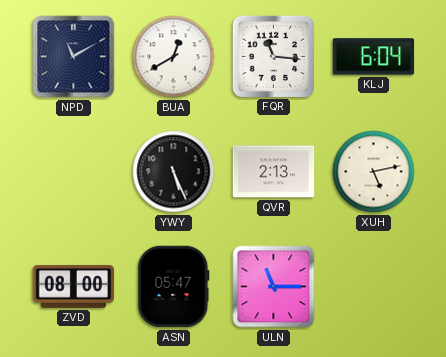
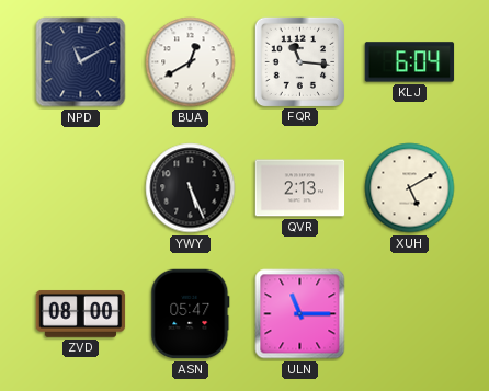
XUH: 5:13 -> 5:10 (410, 188)
